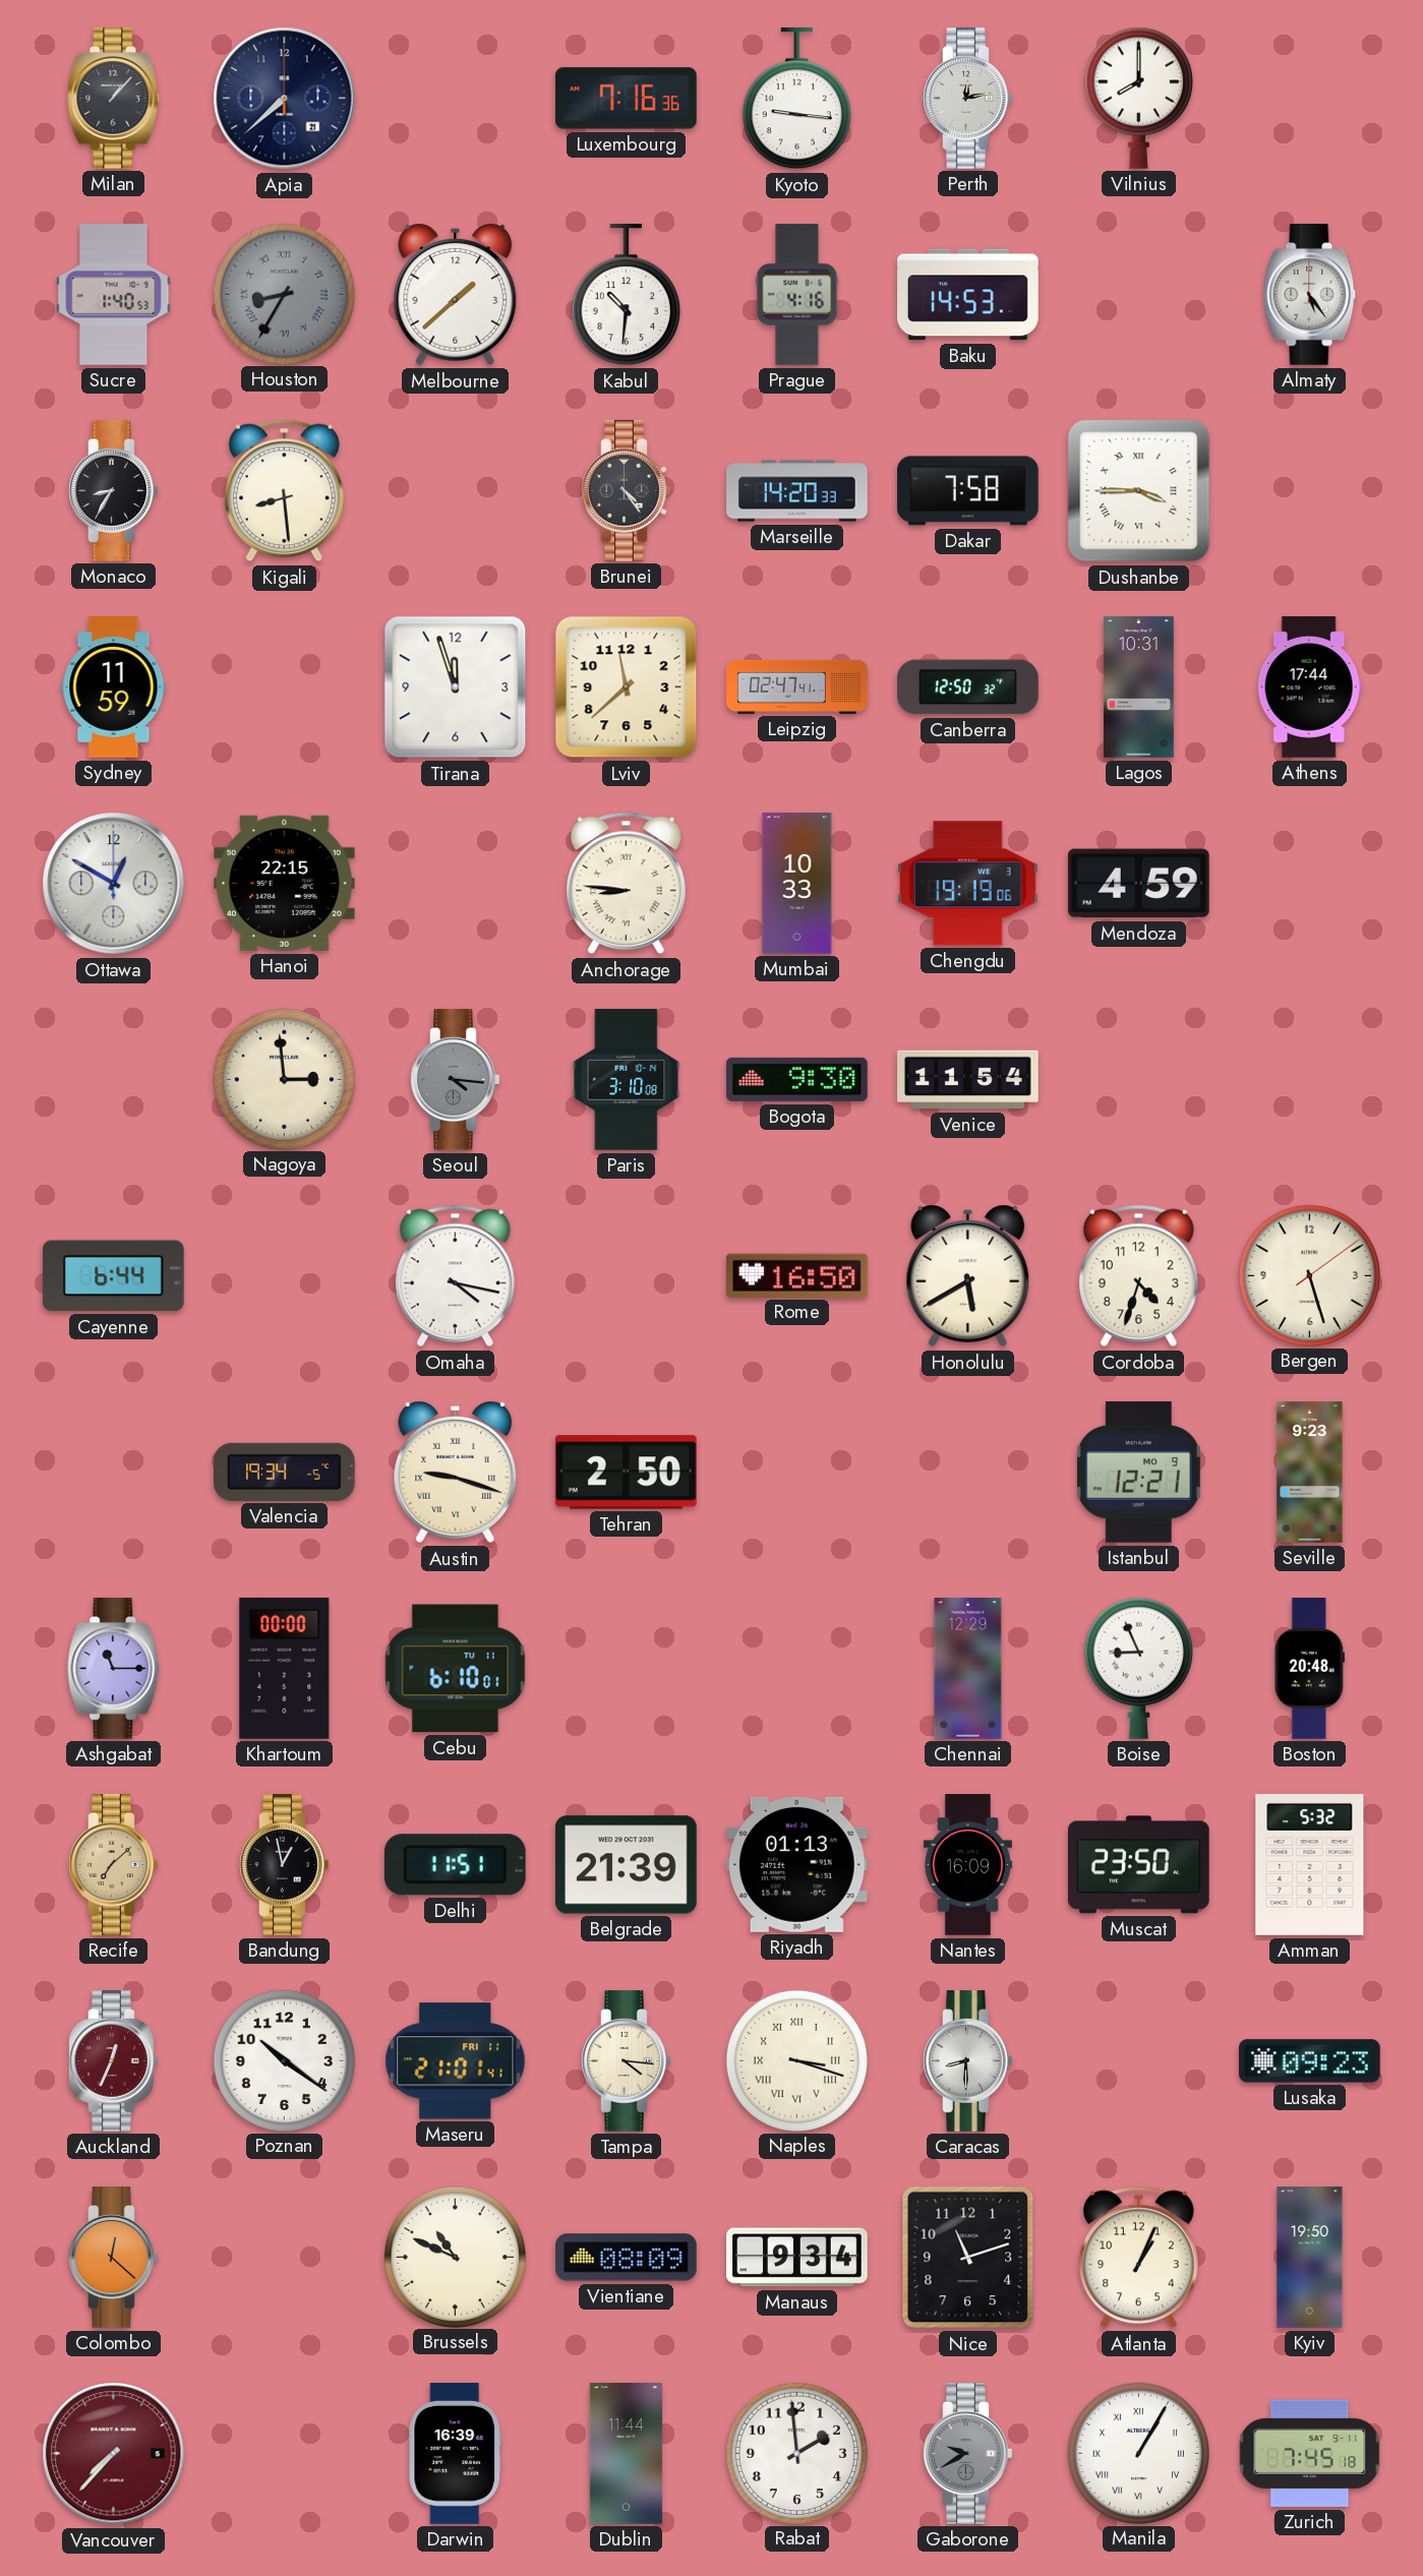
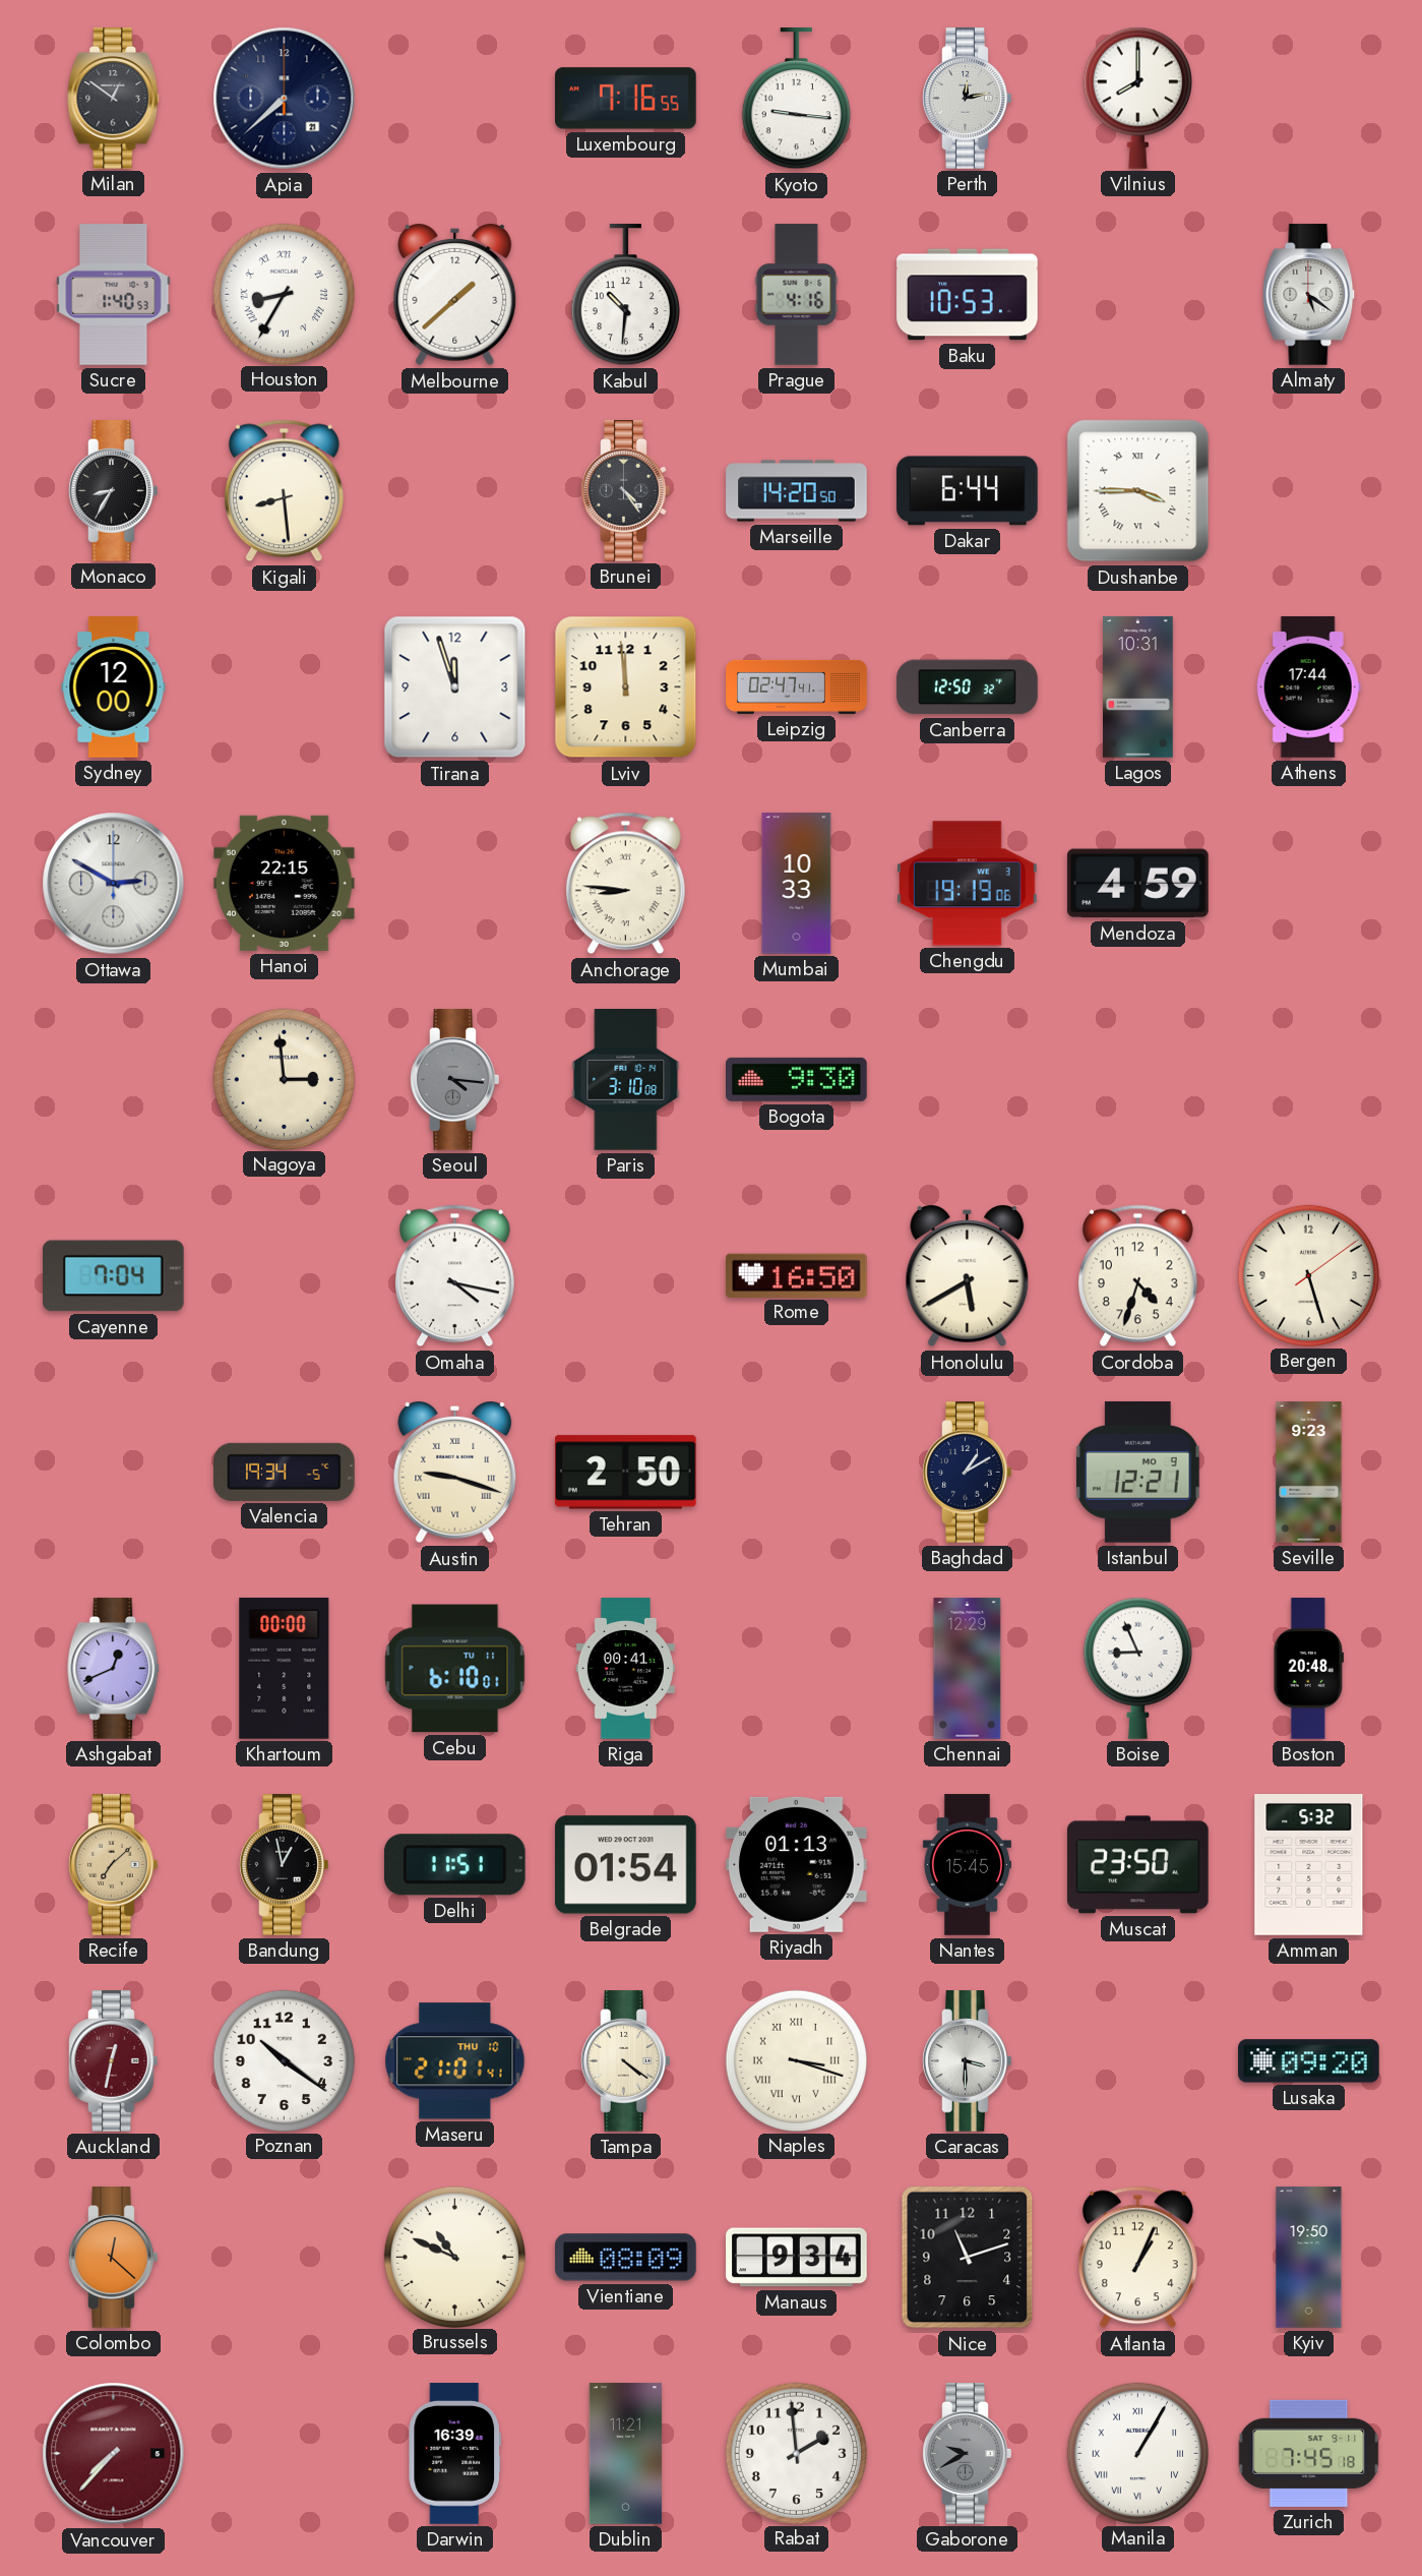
Milan: 1:07 -> 12:51 (114, 99)
Luxembourg: 7:16:36 -> 7:16:55 (626, 99)
Houston dial: grey -> white (284, 294)
Baku: 14:53 -> 10:53 (968, 295)
Almaty: 5:24 -> 5:21 (1309, 295)
Marseille: 14:20:33 -> 14:20:50 (797, 491)
Dakar: 7:58 -> 6:44 (968, 491)
Sydney: 11:59 -> 12:00 (114, 687)
Lviv: 11:38 -> 11:59 (626, 687)
Ottawa: 12:50 -> 2:50 (114, 884)
Venice: 11:54 -> none (968, 1080)
Cayenne: 6:44 -> 7:04 (114, 1276)
Baghdad: none -> 1:10 (968, 1473)
Ashgabat: 11:15 -> 12:41 (114, 1669)
Riga: none -> 00:41 (625, 1669)
Belgrade: 21:39 -> 01:54 (626, 1865)
Nantes: 16:09 -> 15:45 (967, 1865)
Auckland: 12:34 -> 12:32 (114, 2061)
Maseru date: FRI 11 -> THU 10 (455, 2061)
Tampa: 4:16 -> 4:21 (626, 2061)
Caracas: 8:30 -> 3:30 (968, 2061)
Lusaka: 09:23 -> 09:20 (1309, 2061)
Dublin: 11:44 -> 11:21 (625, 2454)
